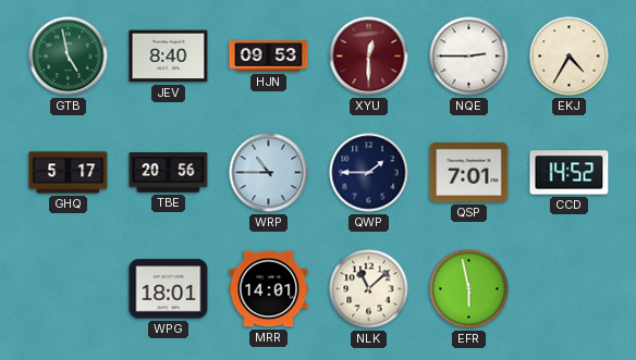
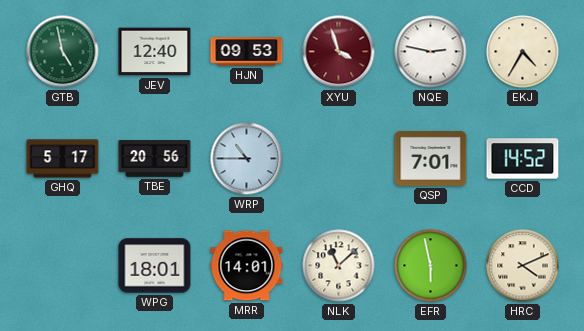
JEV: 8:40 -> 12:40 (155, 52)
XYU: 12:30 -> 3:57 (339, 52)
NQE: 2:45 -> 2:47 (431, 52)
QWP: 1:45 -> none (369, 173)
HRC: none -> 4:11 (523, 266)
